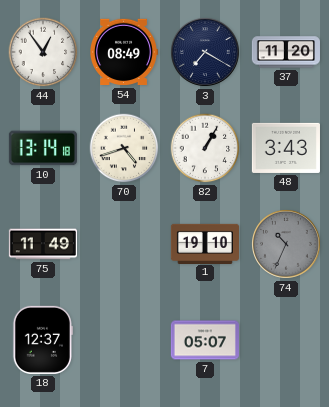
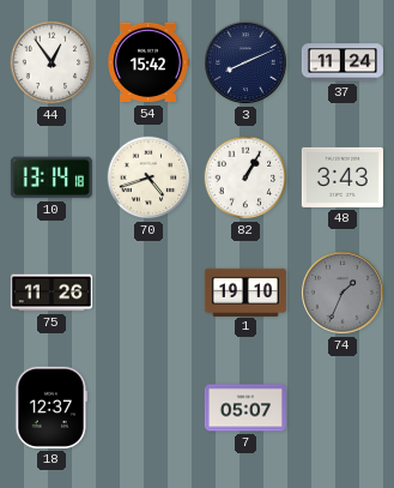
54: 08:49 -> 15:42 (148, 62)
3: 7:20 -> 8:11 (247, 64)
37: 11:20 -> 11:24 (343, 62)
75: 11:49 -> 11:26 (51, 293)
74: 10:34 -> 1:34 (344, 294)
